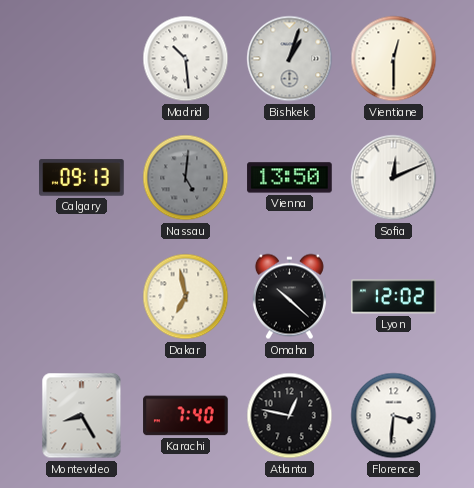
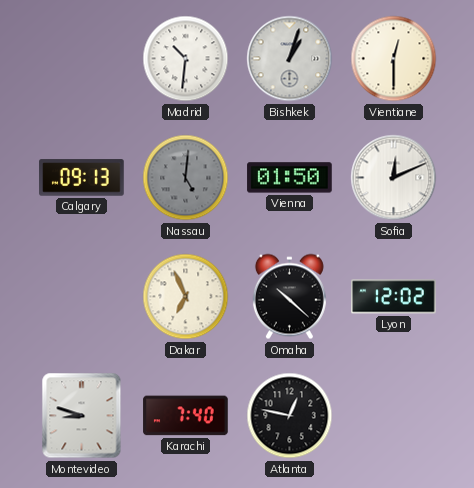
Madrid: 10:29 -> 10:31 (186, 59)
Vienna: 13:50 -> 01:50 (290, 178)
Dakar: 6:58 -> 6:56 (186, 297)
Montevideo: 8:25 -> 8:48 (82, 416)
Florence: 3:31 -> none (394, 416)
